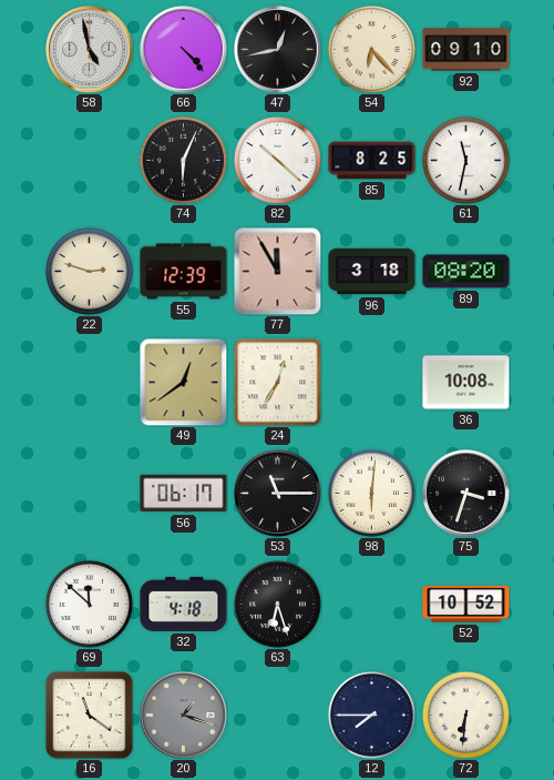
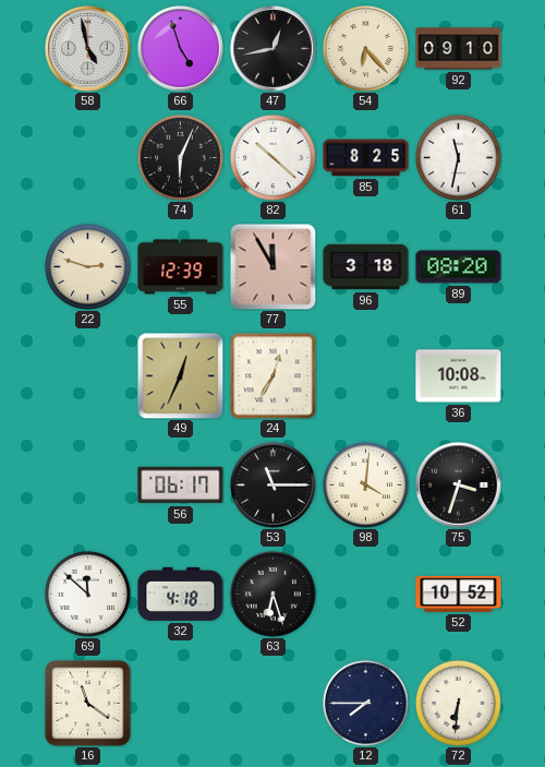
66: 4:23 -> 4:57 (181, 49)
49: 12:39 -> 12:34 (180, 375)
98: 6:01 -> 4:01 (365, 484)
20: 1:18 -> none (184, 716)
